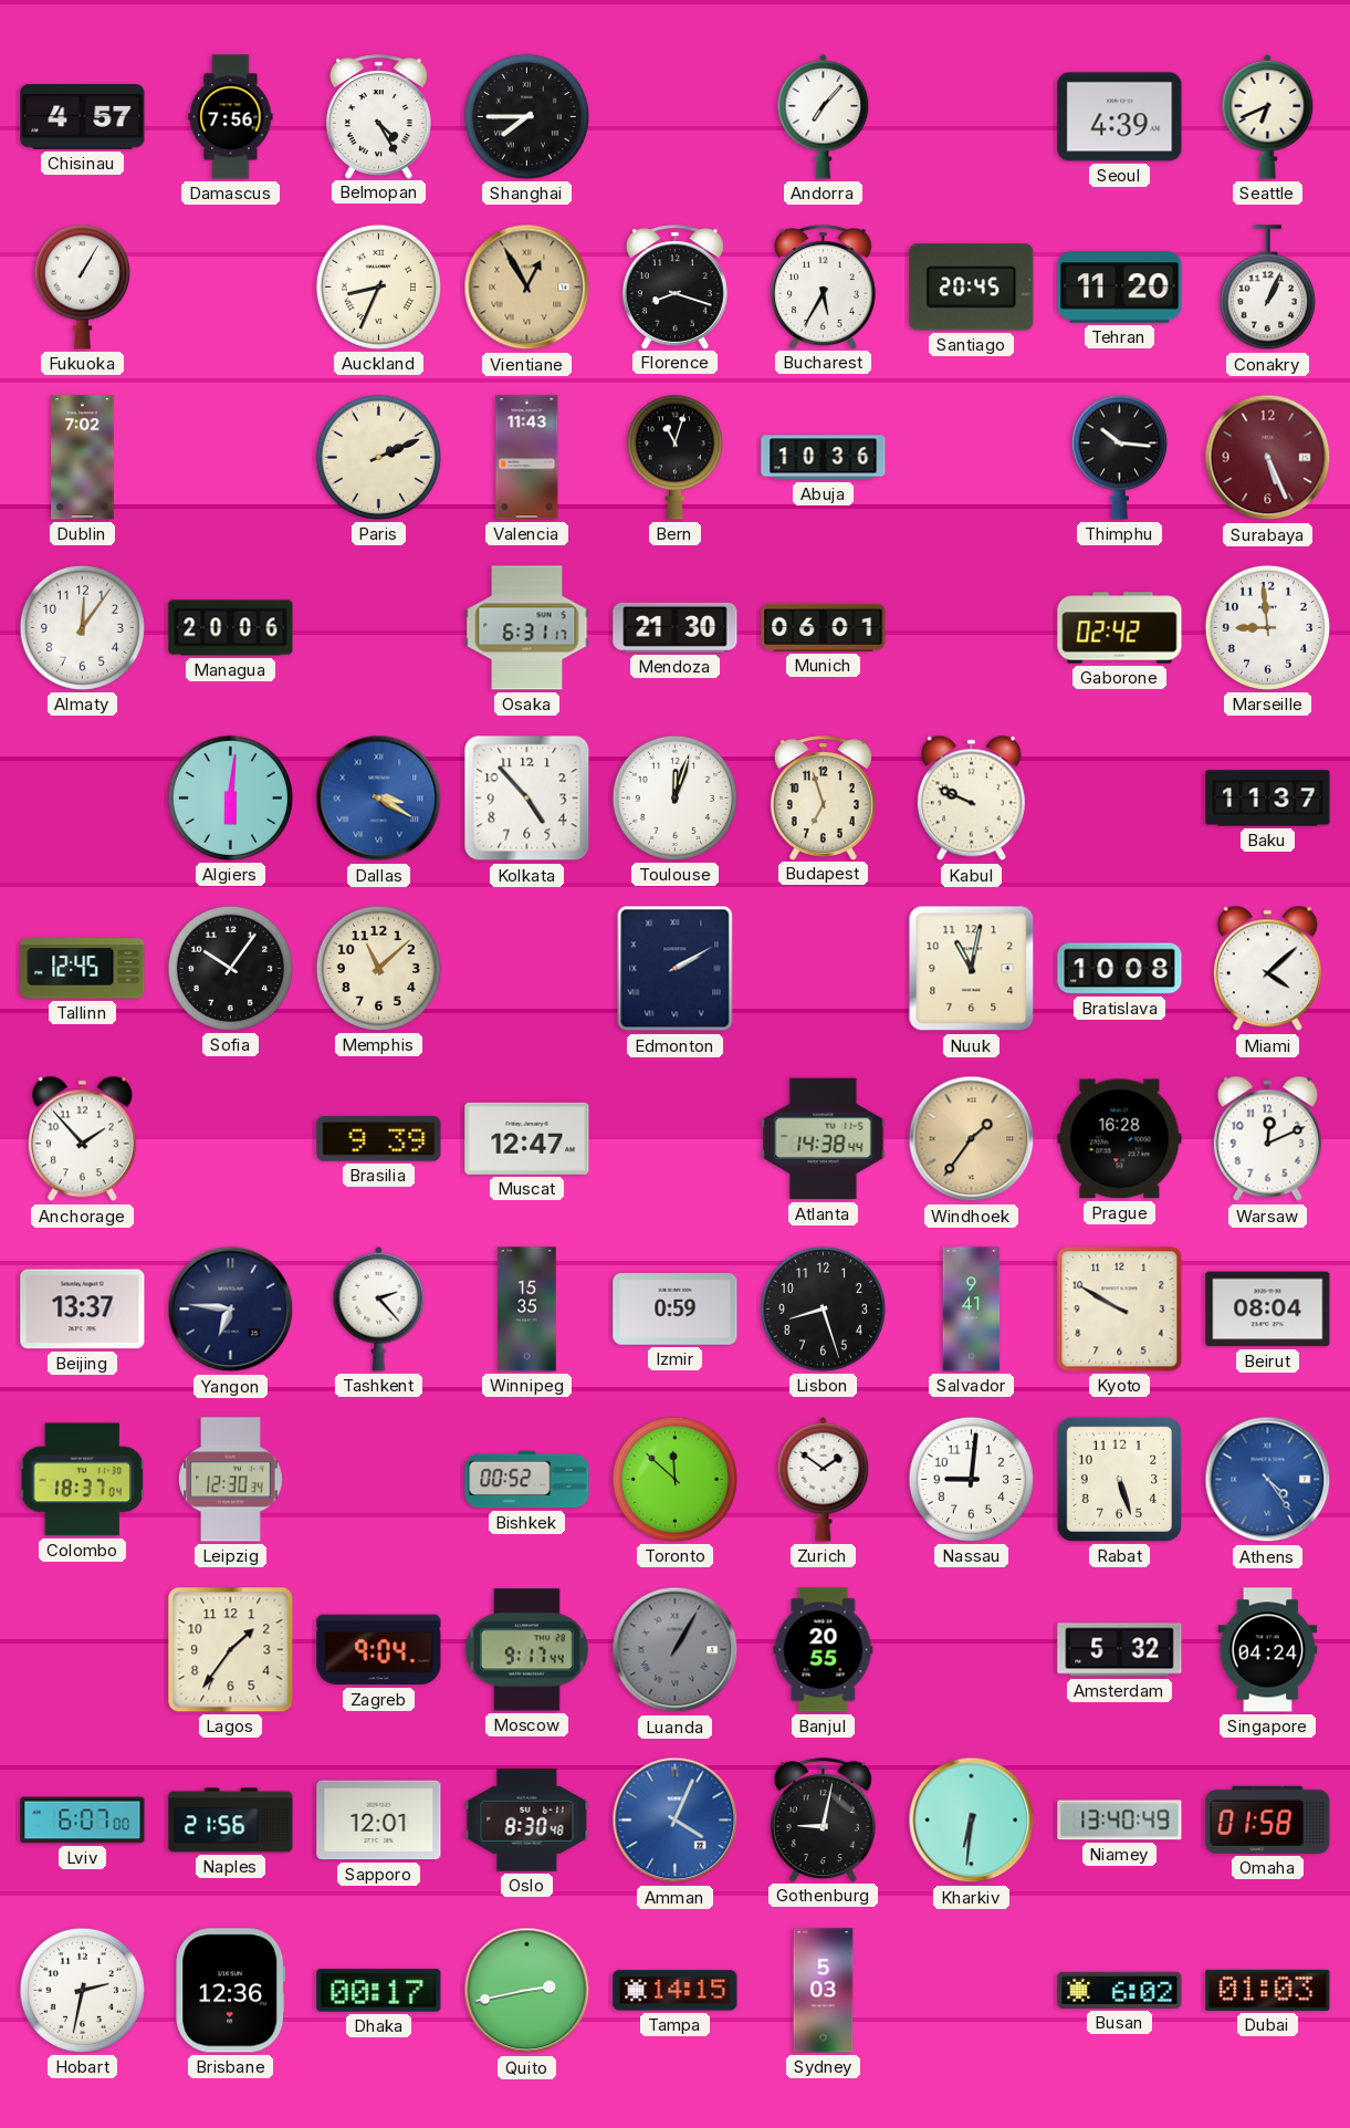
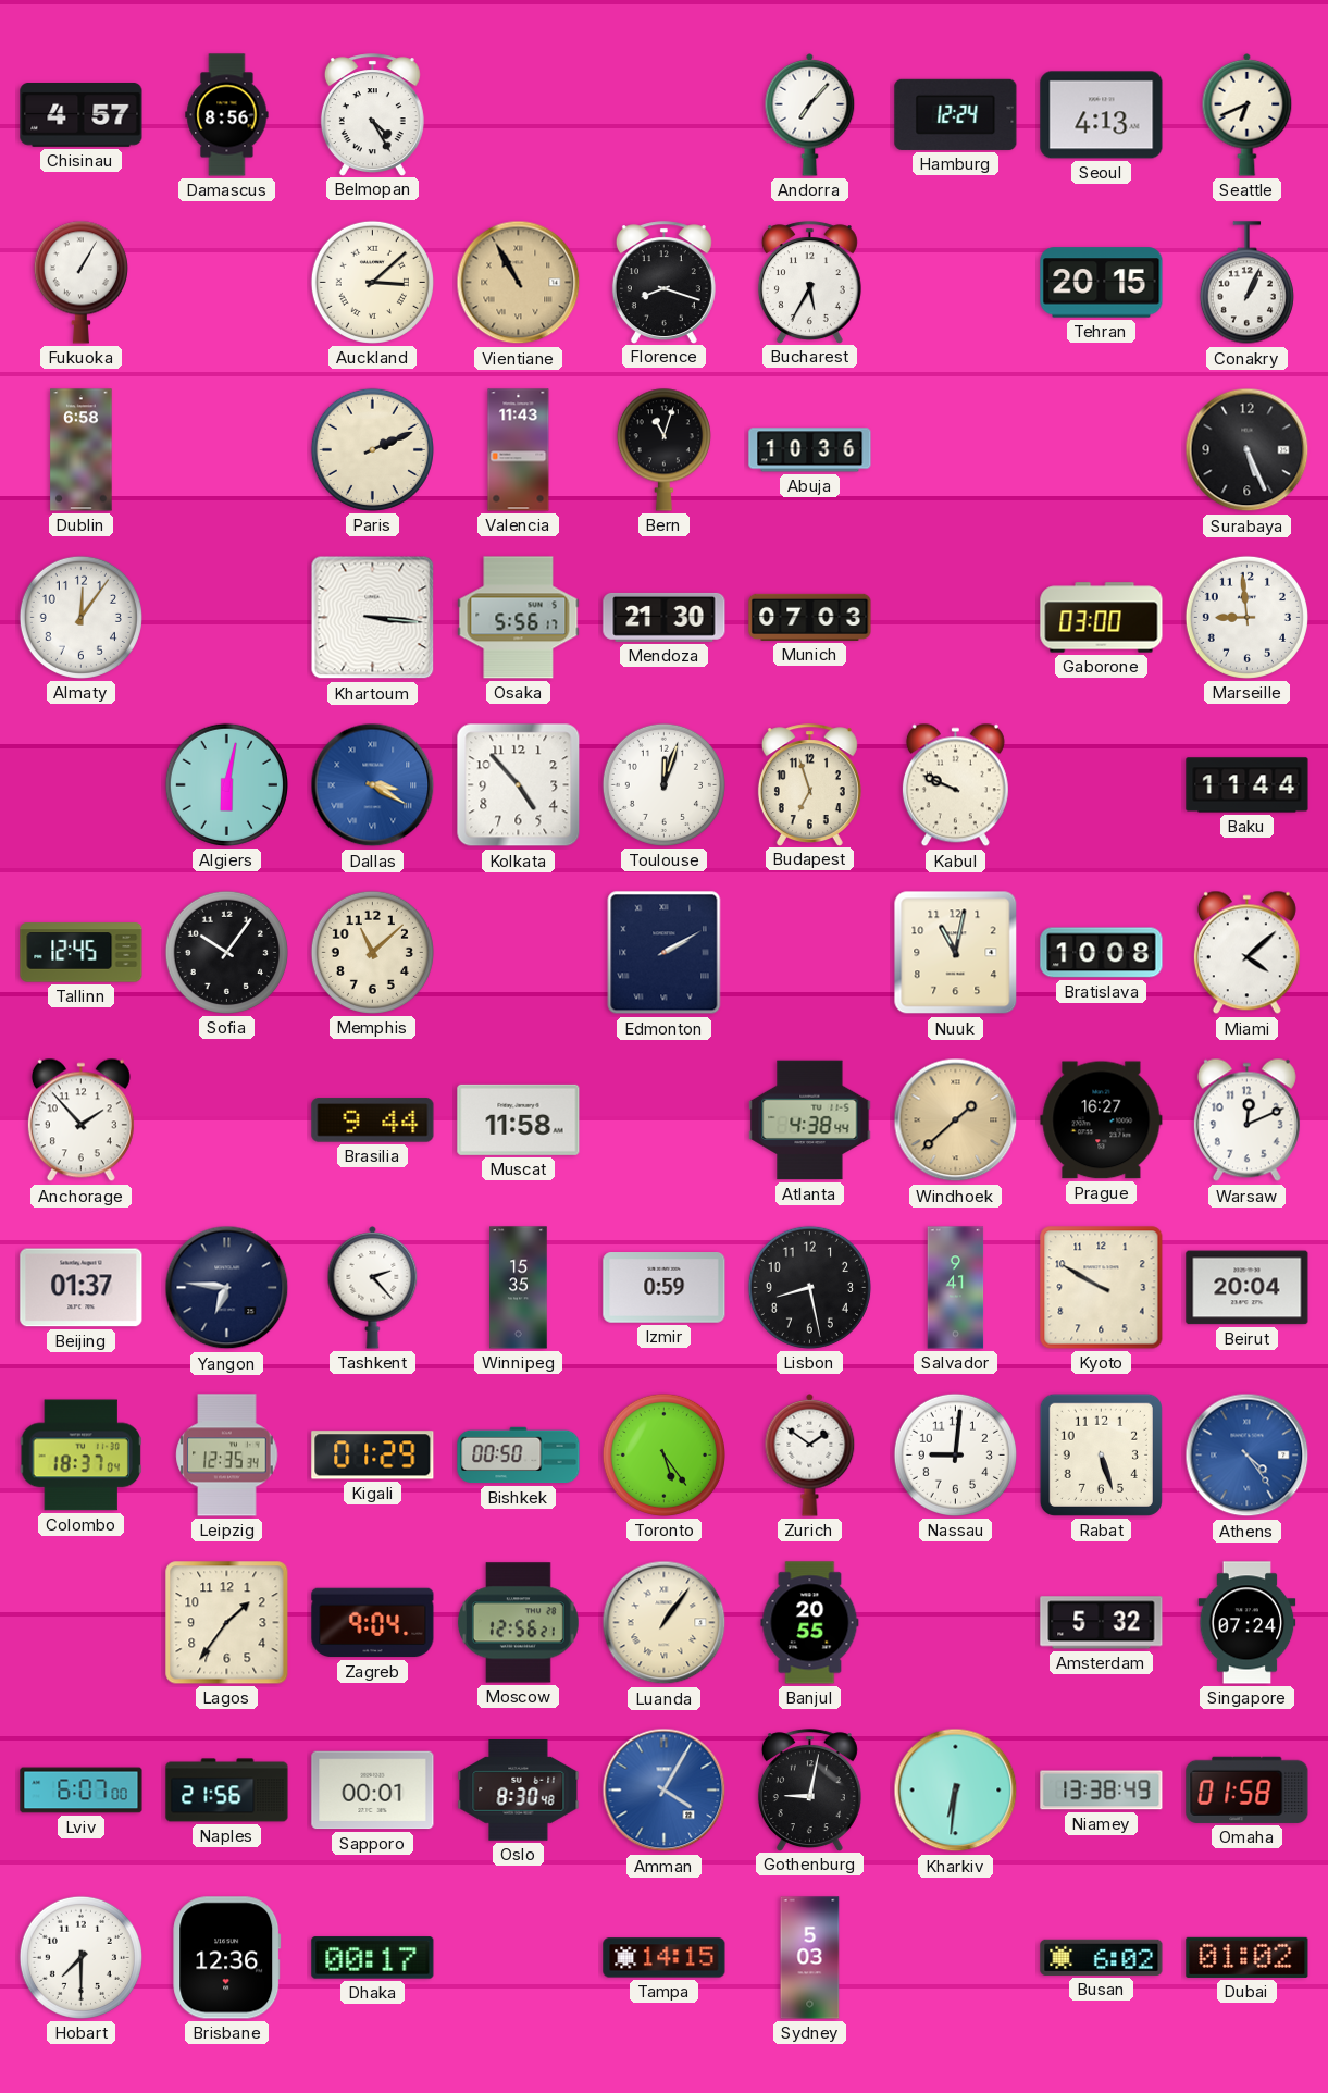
Damascus: 7:56 -> 8:56 (227, 115)
Shanghai: 7:45 -> none (526, 116)
Hamburg: none -> 12:24 (956, 114)
Seoul: 4:39 -> 4:13 (1102, 115)
Auckland: 8:34 -> 3:08 (372, 282)
Vientiane: 12:55 -> 10:55 (519, 283)
Santiago: 20:45 -> none (972, 288)
Tehran: 11:20 -> 20:15 (1102, 283)
Dublin: 7:02 -> 6:58 (82, 450)
Thimphu: 10:16 -> none (1119, 457)
Surabaya dial: burgundy -> black (1248, 450)
Managua: 20:06 -> none (231, 628)
Khartoum: none -> 3:16 (373, 618)
Osaka: 6:31 -> 5:56 (519, 618)
Munich: 06:01 -> 07:03 (810, 617)
Gaborone: 02:42 -> 03:00 (1102, 618)
Algiers: 6:01 -> 6:02 (226, 784)
Baku: 11:37 -> 11:44 (1248, 785)
Brasilia: 9:39 -> 9:44 (373, 1120)
Muscat: 12:47 -> 11:58 (519, 1119)
Atlanta: 14:38 -> 4:38 (810, 1120)
Windhoek: 1:36 -> 1:38 (956, 1120)
Prague: 16:28 -> 16:27 (1102, 1120)
Beijing: 13:37 -> 01:37 (82, 1288)
Lisbon: 8:27 -> 8:28 (809, 1287)
Beirut: 08:04 -> 20:04 (1248, 1288)
Leipzig: 12:30 -> 12:35 (227, 1456)
Kigali: none -> 01:29 (373, 1456)
Bishkek: 00:52 -> 00:50 (519, 1456)
Toronto: 11:52 -> 5:24 (663, 1454)
Moscow: 9:17 -> 12:56 (518, 1623)
Luanda: 1:05 -> 1:06 (665, 1623)
Luanda dial: grey -> cream (665, 1623)
Singapore: 04:24 -> 07:24 (1248, 1623)
Sapporo: 12:01 -> 00:01 (373, 1791)
Amman: 4:04 -> 4:05 (665, 1791)
Niamey: 13:40 -> 13:38 (1102, 1791)
Hobart: 2:32 -> 7:30 (80, 1957)
Quito: 2:43 -> none (527, 1991)
Dubai: 01:03 -> 01:02 (1248, 1957)
